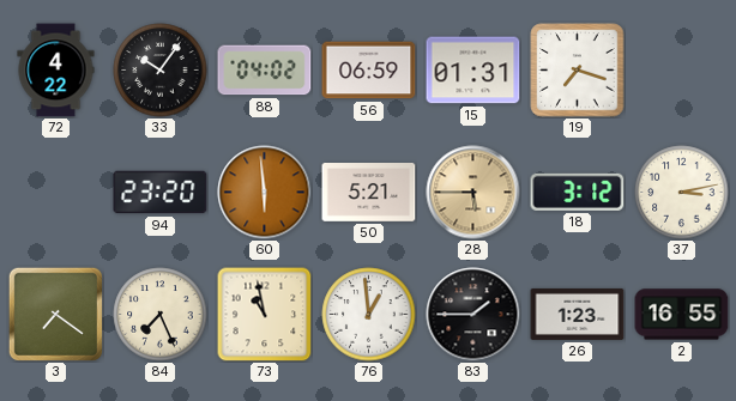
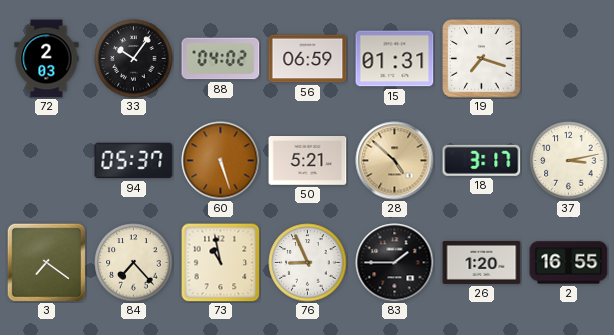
72: 4:22 -> 2:03 (47, 59)
94: 23:20 -> 05:37 (134, 161)
60: 5:59 -> 5:27 (221, 161)
28: 5:45 -> 4:52 (395, 161)
18: 3:12 -> 3:17 (482, 160)
84: 7:26 -> 7:23 (134, 263)
76: 12:59 -> 8:56 (308, 263)
26: 1:23 -> 1:20 (482, 262)
